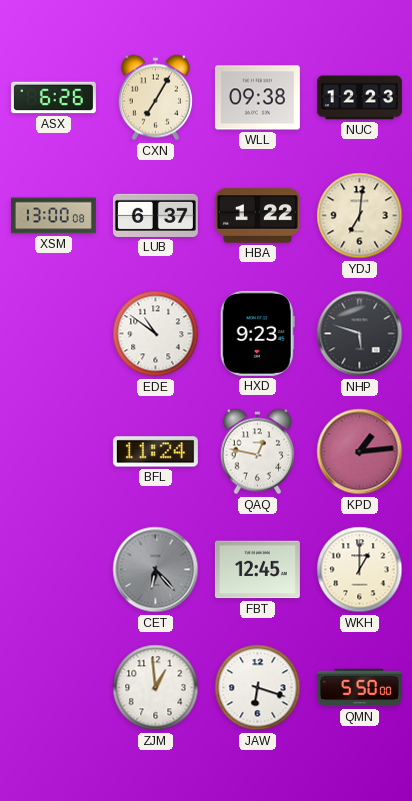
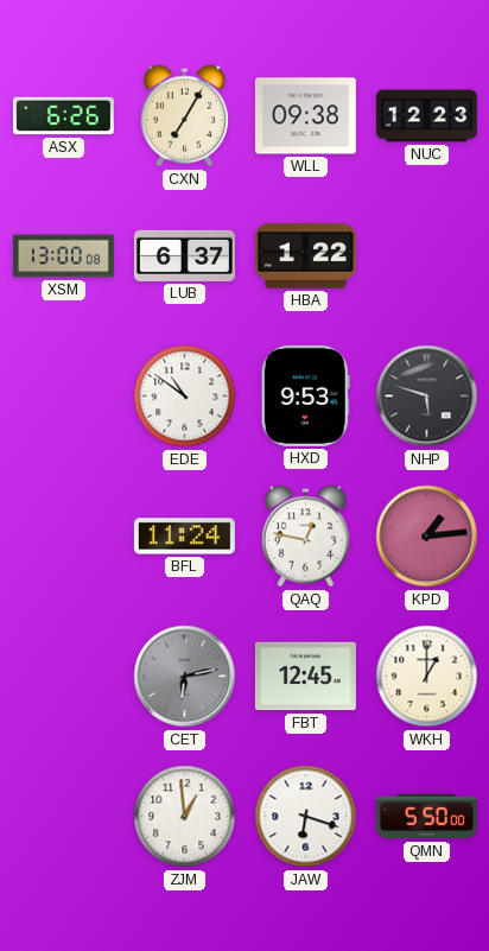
YDJ: 7:01 -> none (360, 216)
HXD: 9:23 -> 9:53 (305, 395)
CET: 6:23 -> 6:13 (185, 677)
